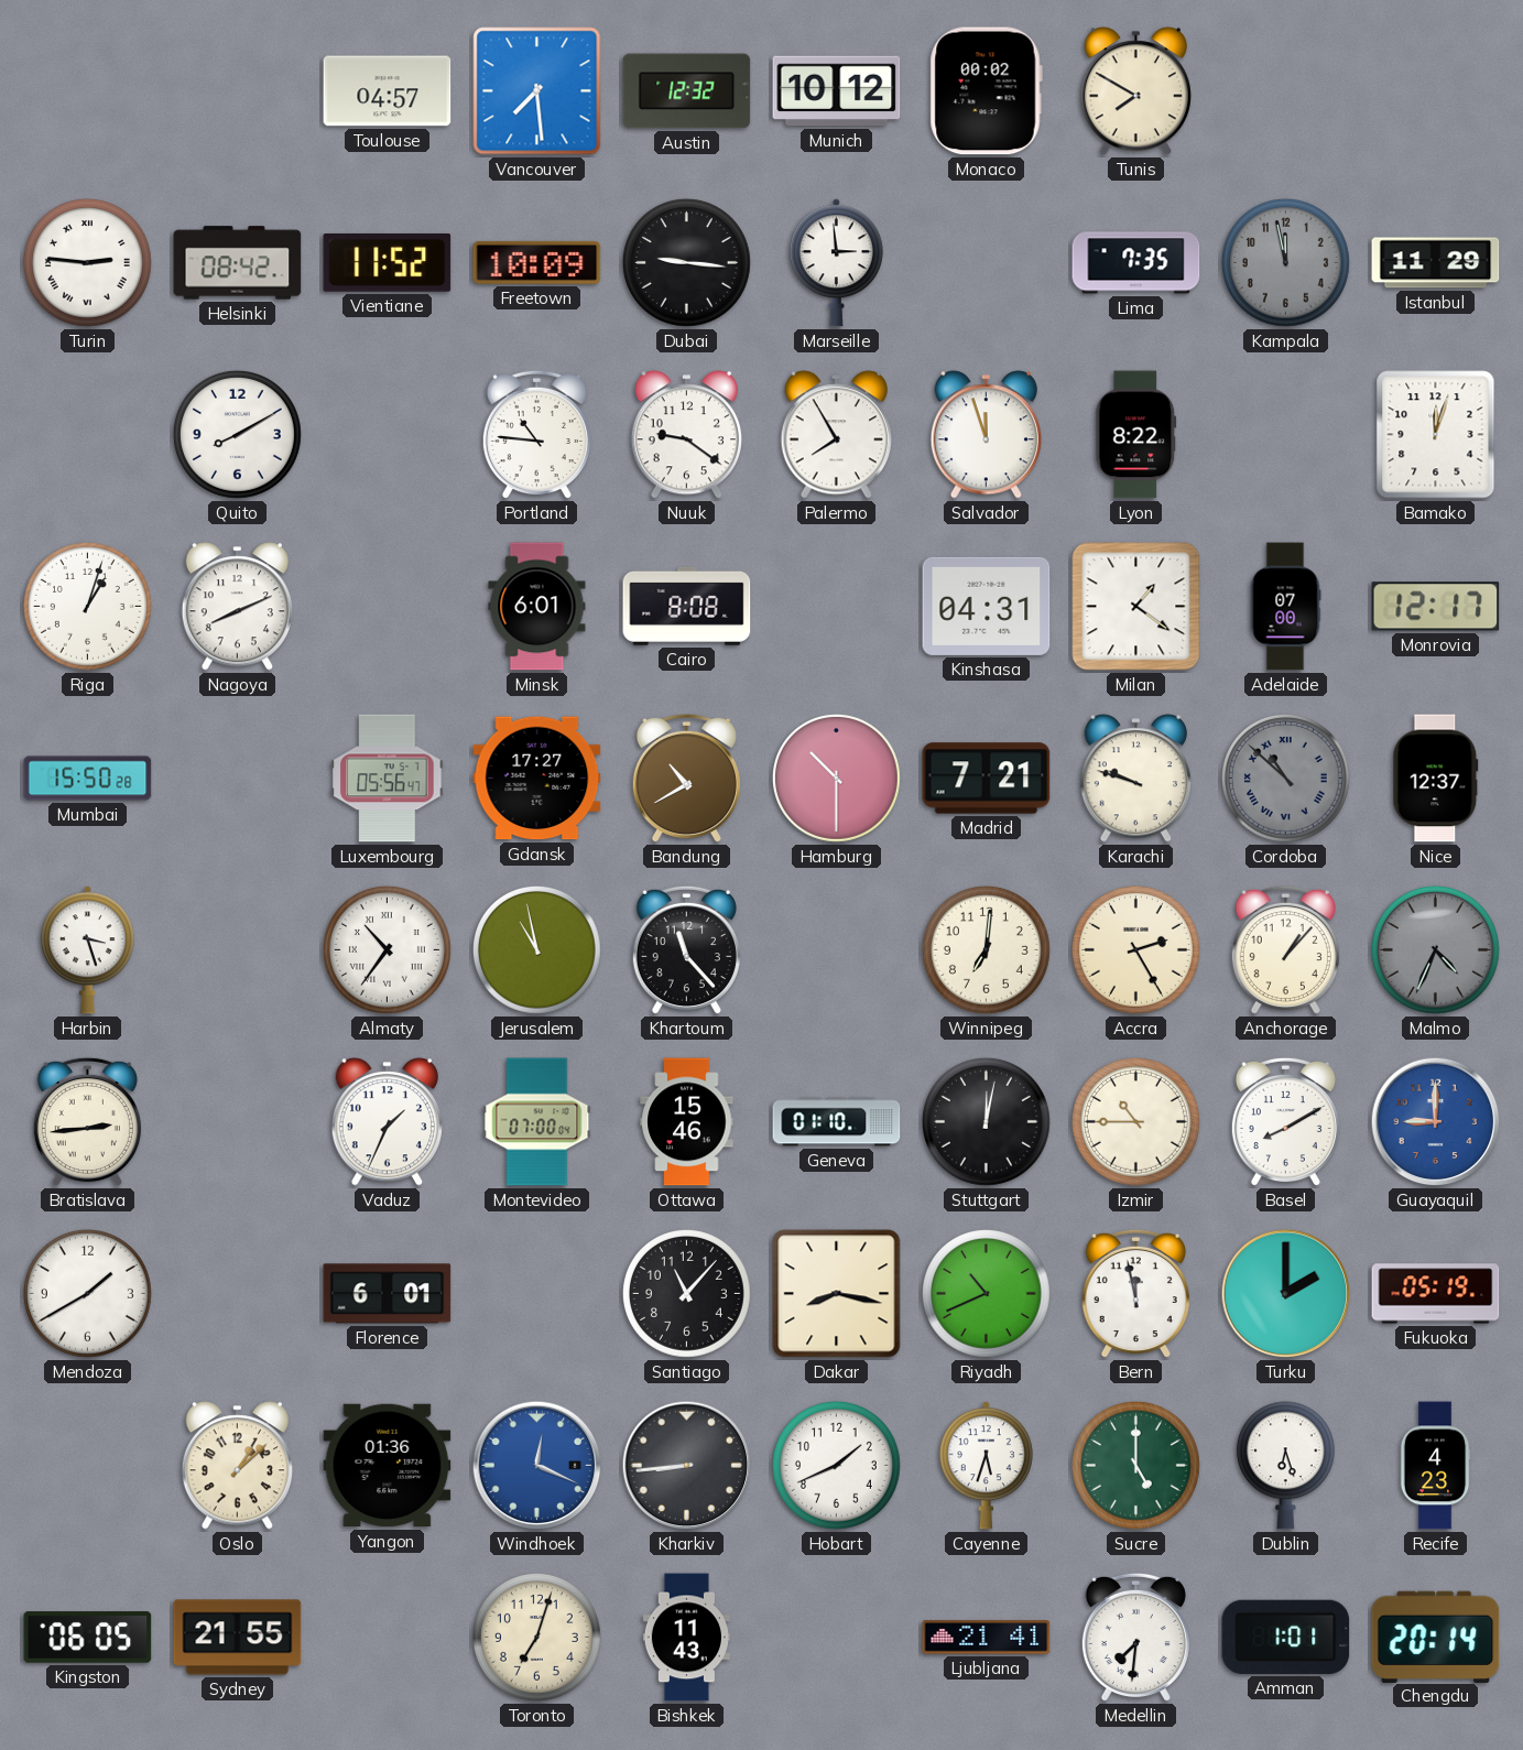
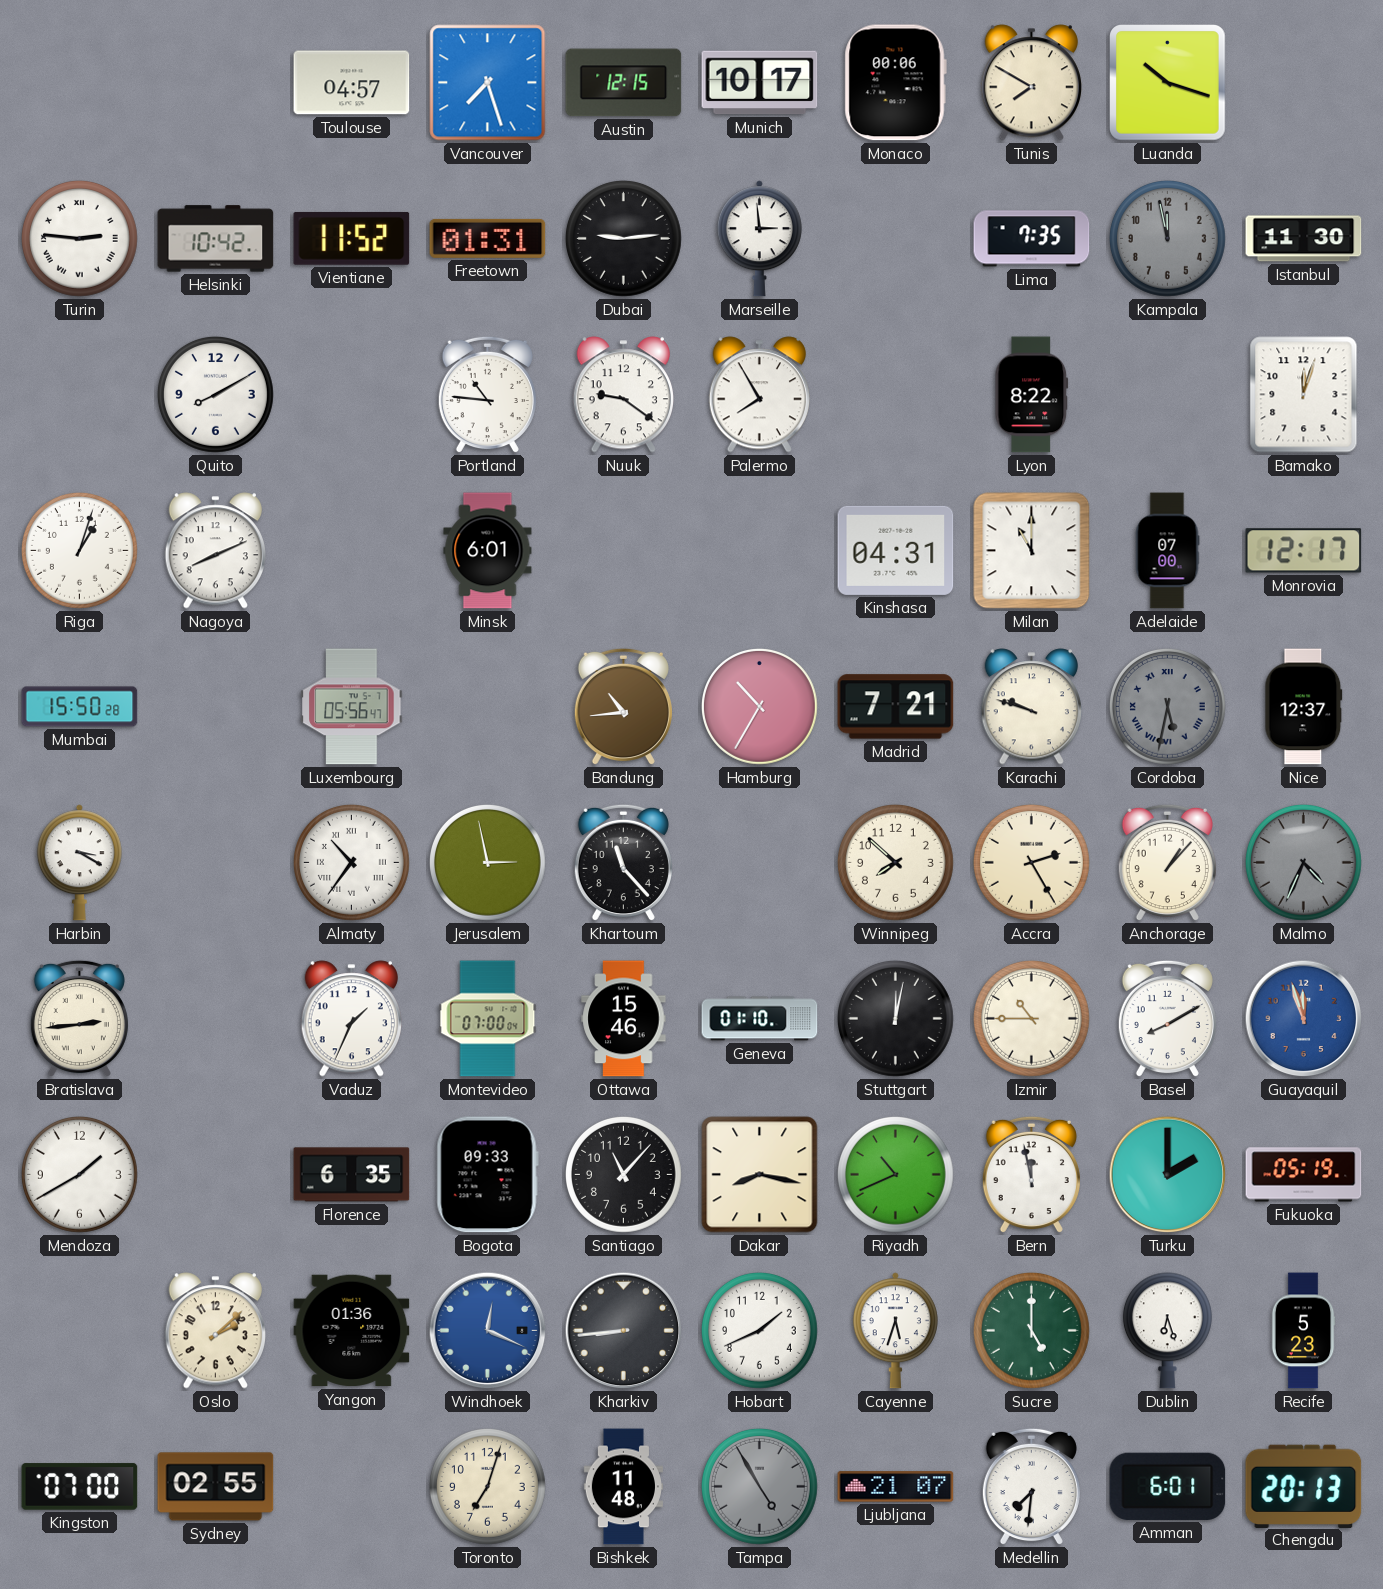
Vancouver: 7:29 -> 7:27 (488, 83)
Austin: 12:32 -> 12:15 (624, 83)
Munich: 10:12 -> 10:17 (760, 83)
Monaco: 00:02 -> 00:06 (895, 83)
Luanda: none -> 10:18 (1168, 83)
Helsinki: 08:42 -> 10:42 (216, 239)
Freetown: 10:09 -> 01:31 (488, 238)
Dubai: 9:16 -> 9:14 (623, 238)
Istanbul: 11:29 -> 11:30 (1304, 239)
Salvador: 11:57 -> none (986, 435)
Cairo: 8:08 -> none (687, 606)
Milan: 1:21 -> 11:00 (1032, 551)
Gdansk: 17:27 -> none (537, 779)
Bandung: 10:40 -> 10:44 (623, 707)
Hamburg: 10:30 -> 10:35 (759, 706)
Cordoba: 10:52 -> 5:32 (1167, 706)
Harbin: 3:27 -> 3:20 (79, 863)
Jerusalem: 10:58 -> 2:58 (487, 862)
Winnipeg: 7:01 -> 7:52 (895, 862)
Guayaquil: 9:00 -> 11:57 (1304, 1019)
Florence: 6:01 -> 6:35 (352, 1175)
Bogota: none -> 09:33 (487, 1175)
Oslo: 1:08 -> 2:08 (215, 1331)
Recife: 4:23 -> 5:23 (1303, 1331)
Kingston: 06:05 -> 07:00 (80, 1487)
Sydney: 21:55 -> 02:55 (216, 1487)
Bishkek: 11:43 -> 11:48 (623, 1487)
Tampa: none -> 4:55 (759, 1486)
Ljubljana: 21:41 -> 21:07 (896, 1487)
Amman: 1:01 -> 6:01 (1168, 1486)
Chengdu: 20:14 -> 20:13 (1304, 1486)
